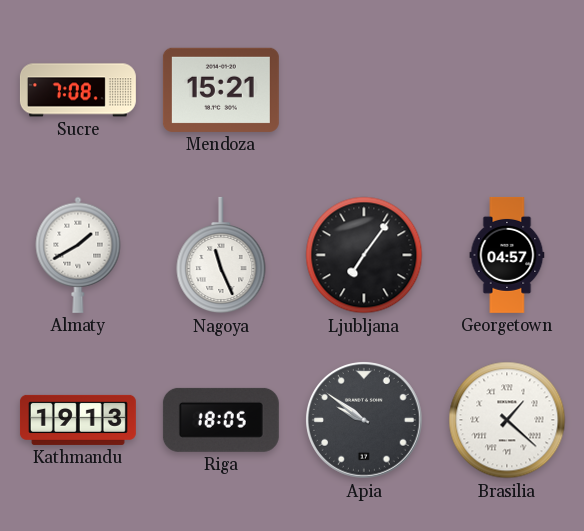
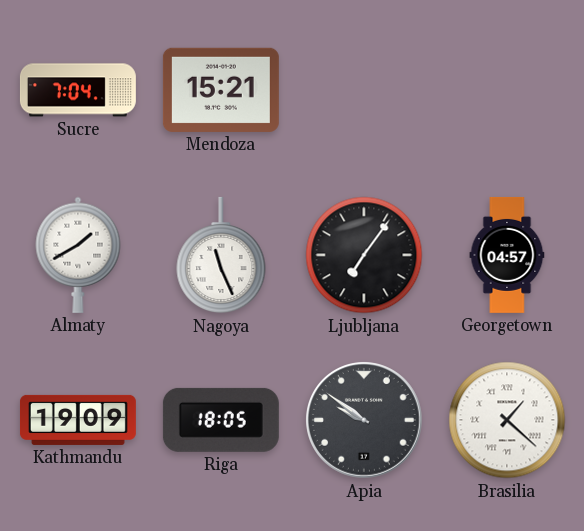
Sucre: 7:08 -> 7:04 (78, 90)
Kathmandu: 19:13 -> 19:09 (78, 420)
